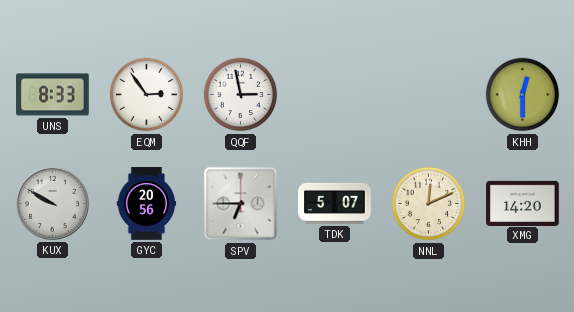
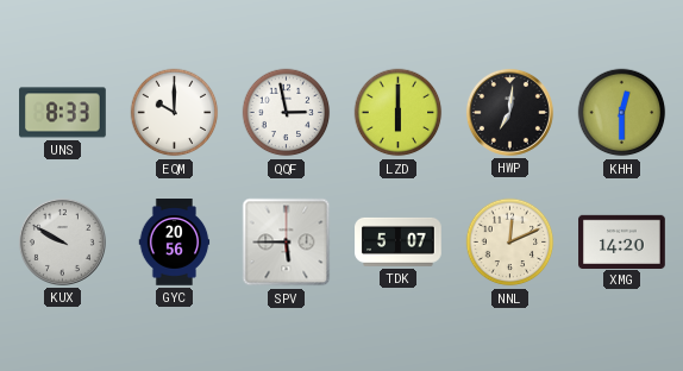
EQM: 2:54 -> 10:00 (175, 113)
LZD: none -> 6:00 (399, 113)
HWP: none -> 7:01 (509, 112)
SPV: 6:45 -> 5:45 (287, 243)
